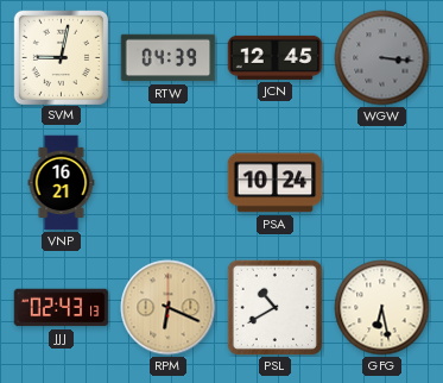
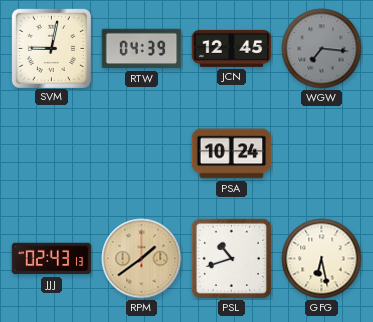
WGW: 3:16 -> 7:16 (322, 49)
VNP: 16:21 -> none (62, 183)
RPM: 6:19 -> 1:39 (142, 259)
PSL: 10:40 -> 10:42 (231, 258)
